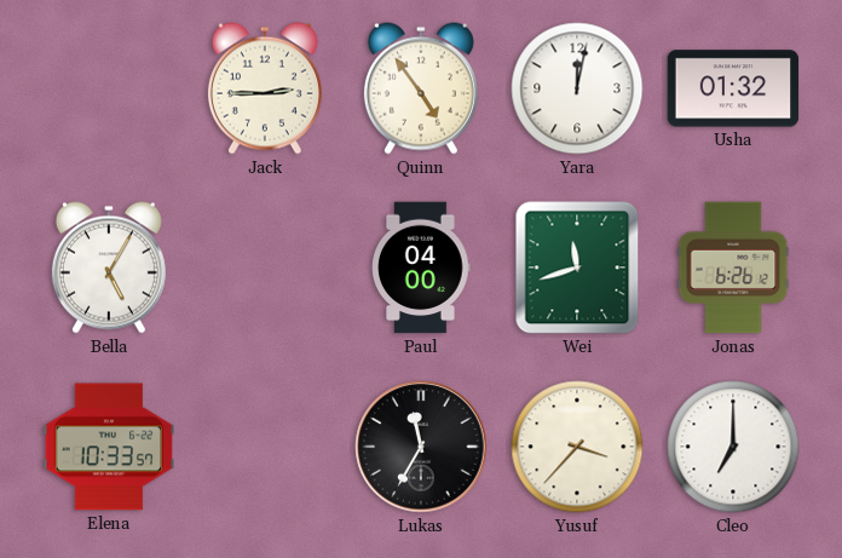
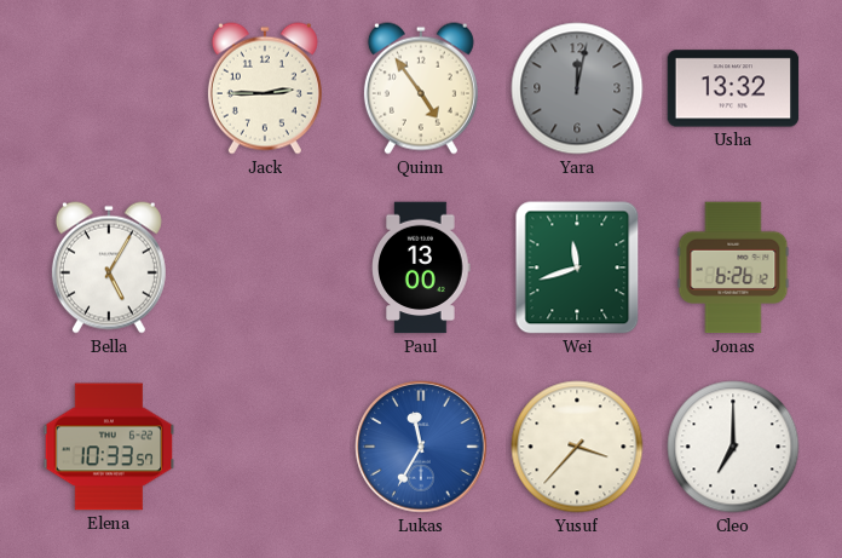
Yara dial: white -> grey (577, 88)
Usha: 01:32 -> 13:32 (733, 88)
Paul: 04:00 -> 13:00 (421, 268)
Lukas dial: black -> blue (421, 447)
